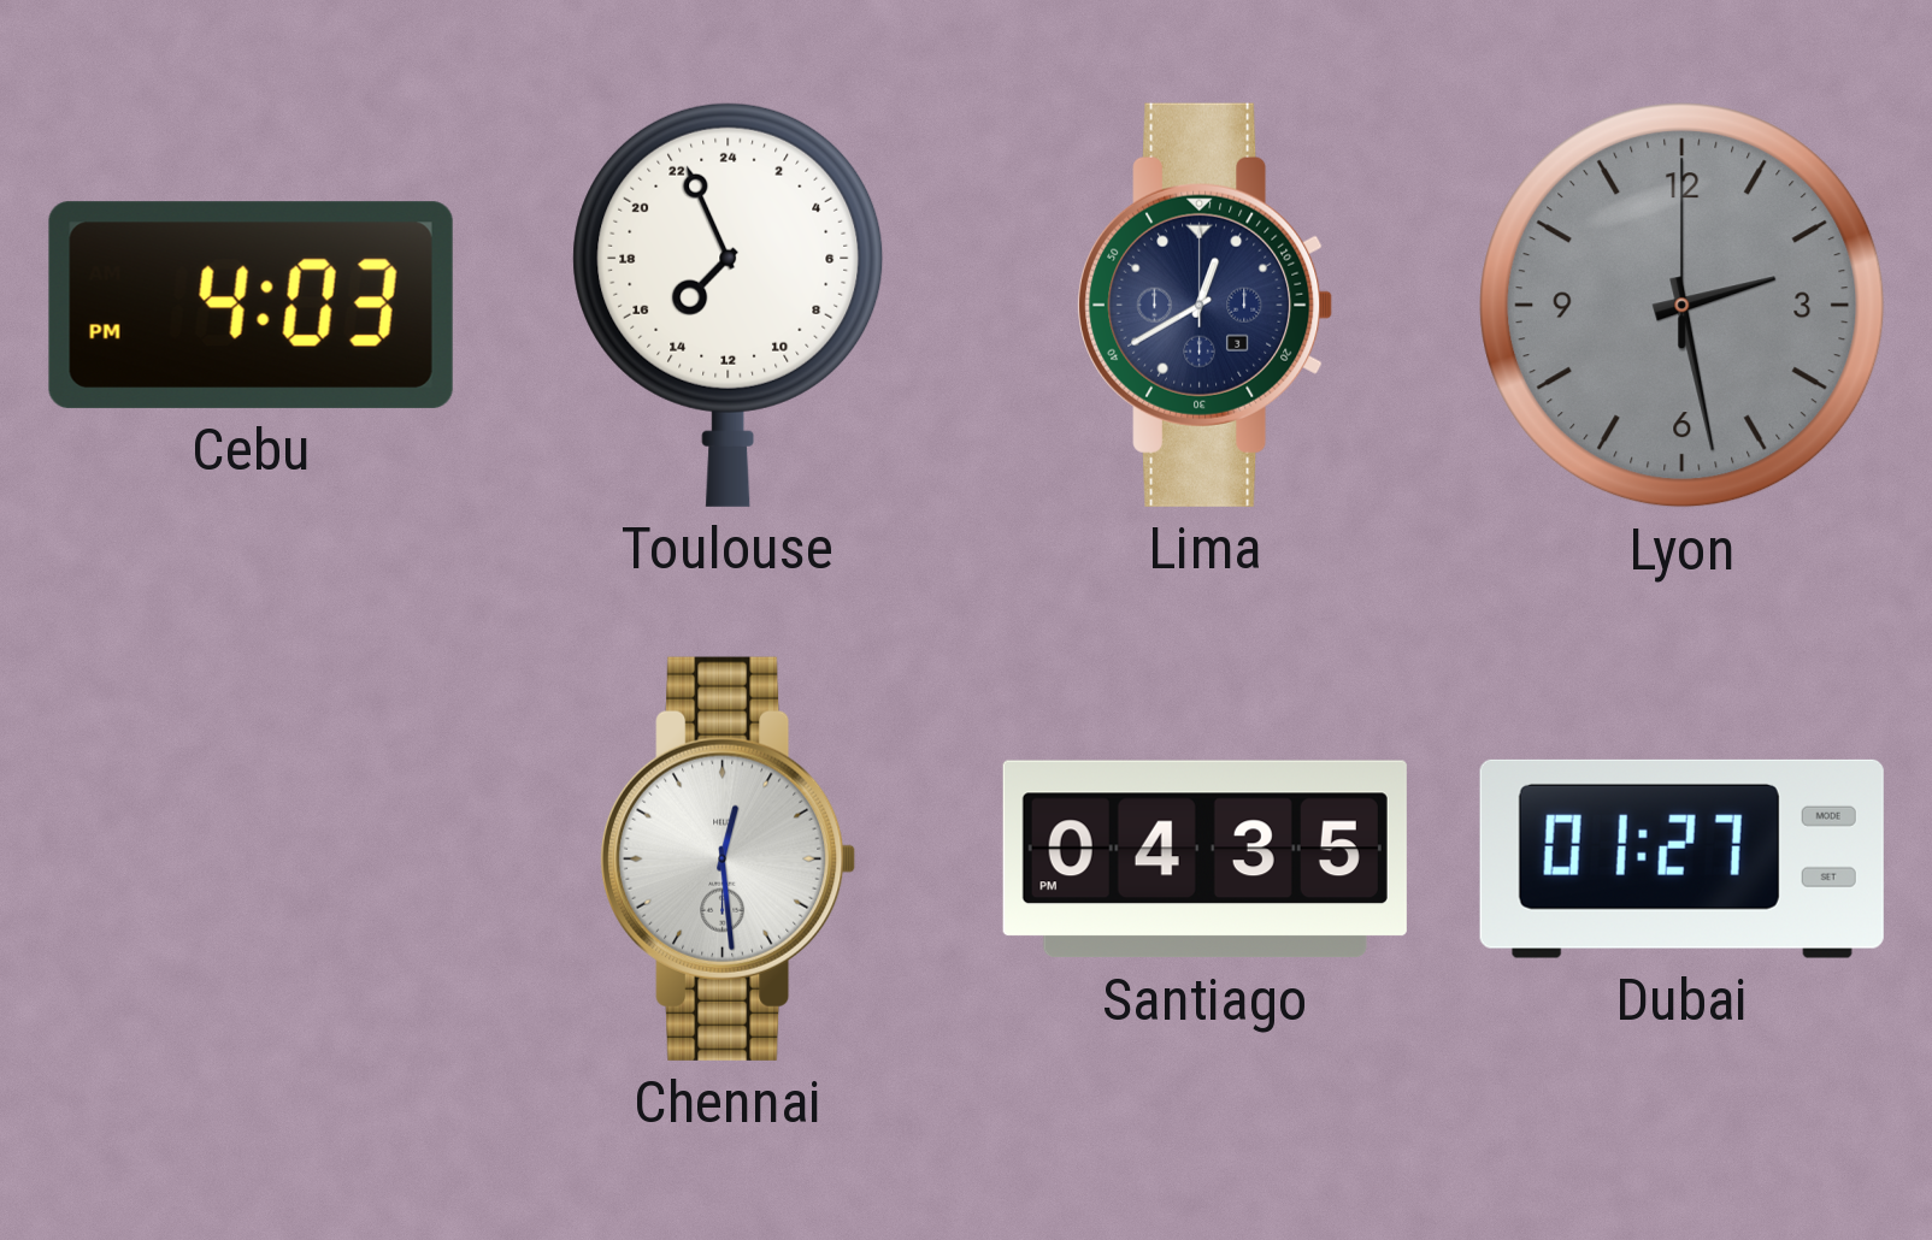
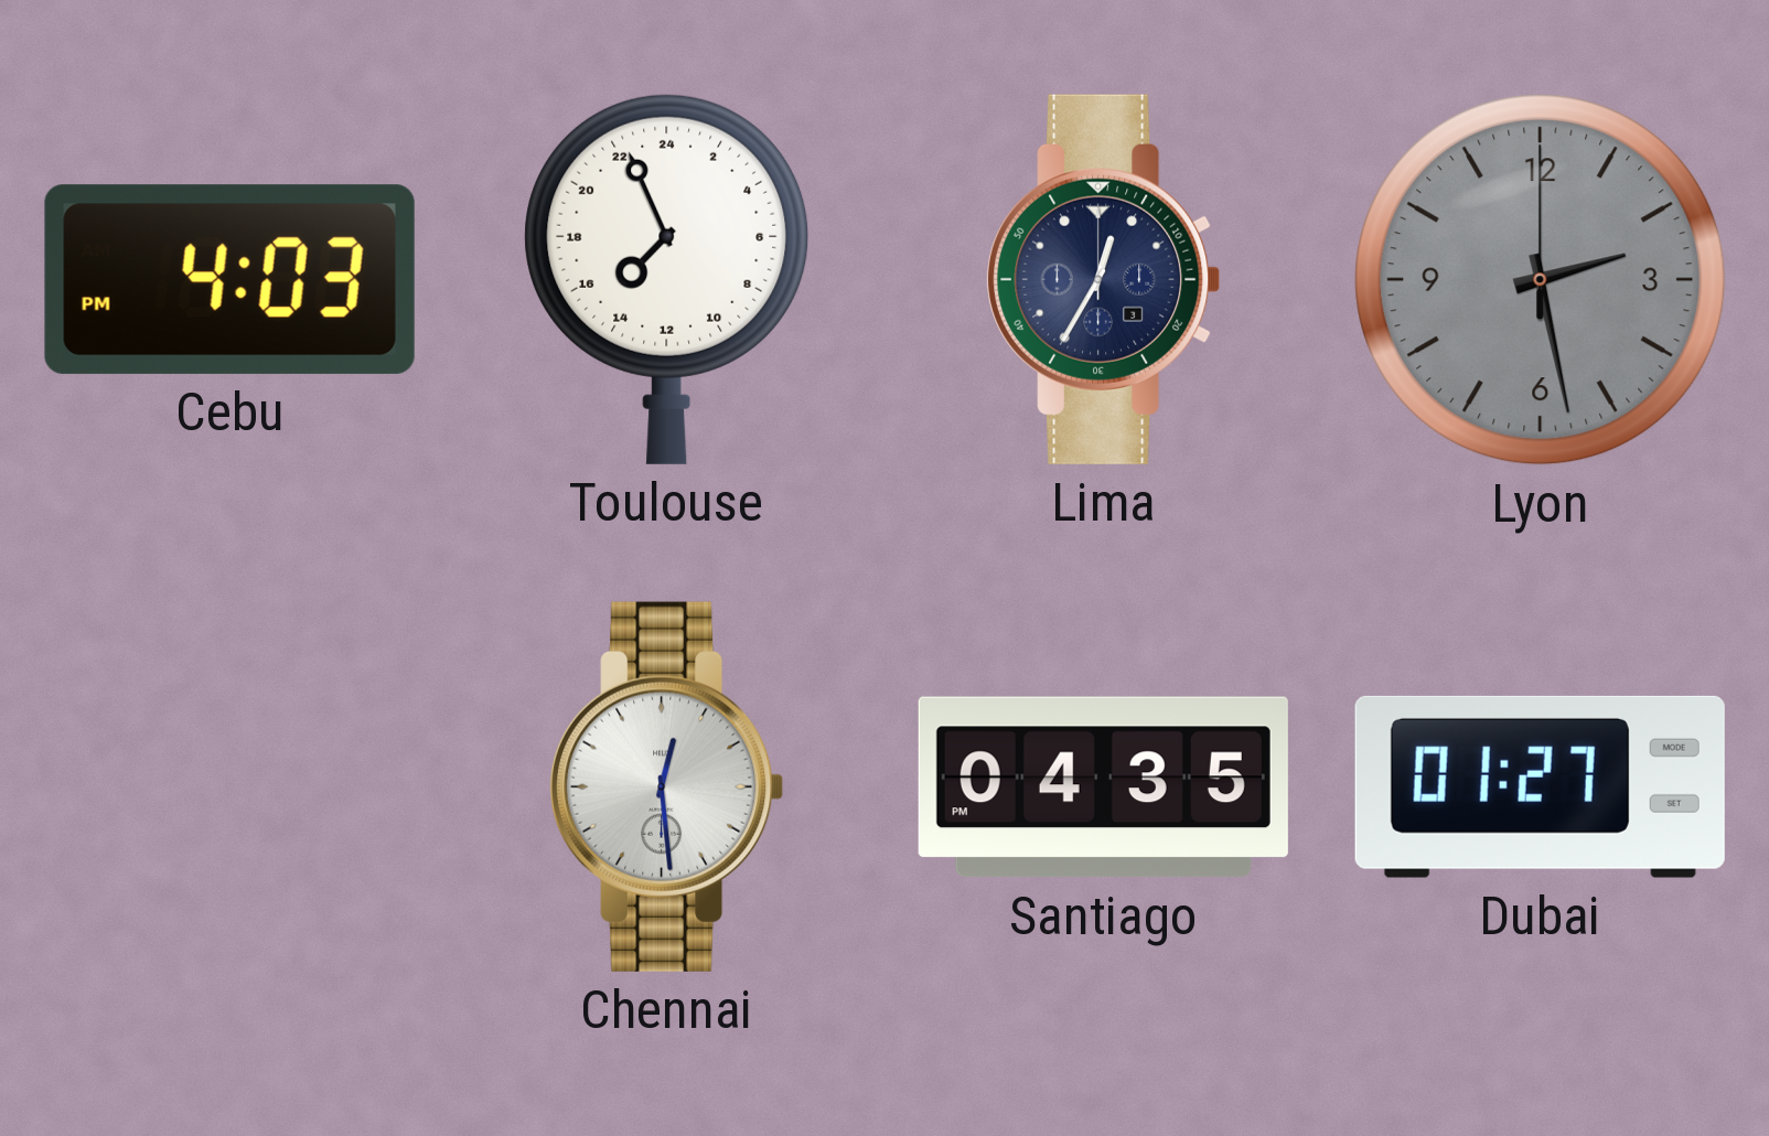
Lima: 12:40 -> 12:35 (1104, 279)
